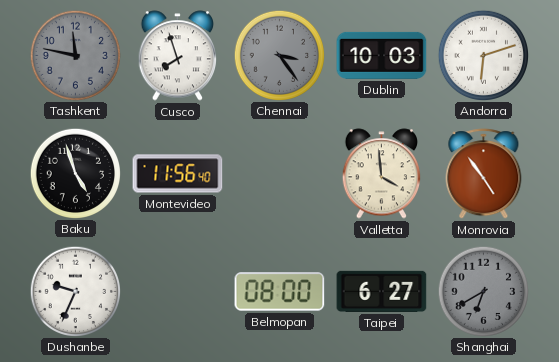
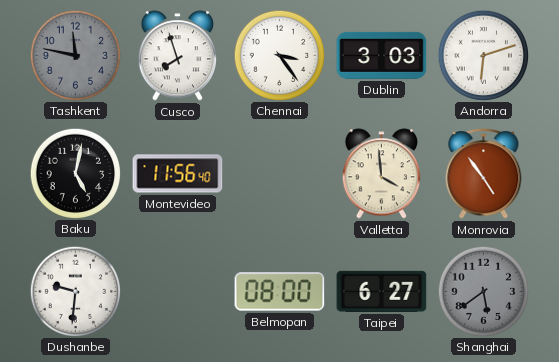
Chennai dial: grey -> white (279, 55)
Dublin: 10:03 -> 3:03 (382, 55)
Baku: 4:57 -> 5:02 (75, 173)
Dushanbe: 9:34 -> 9:31 (75, 291)
Shanghai: 6:40 -> 5:39 (483, 291)
